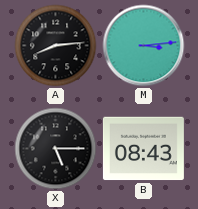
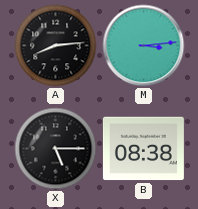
B: 08:43 -> 08:38 (143, 149)
